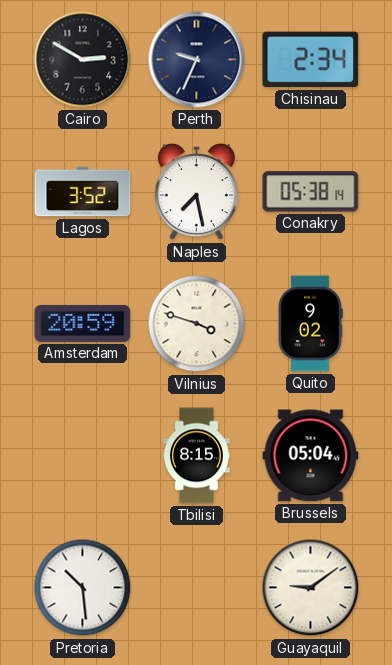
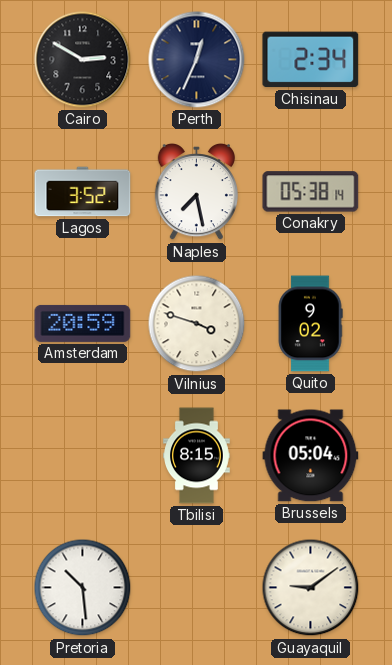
Perth: 9:34 -> 12:34 (197, 60)
